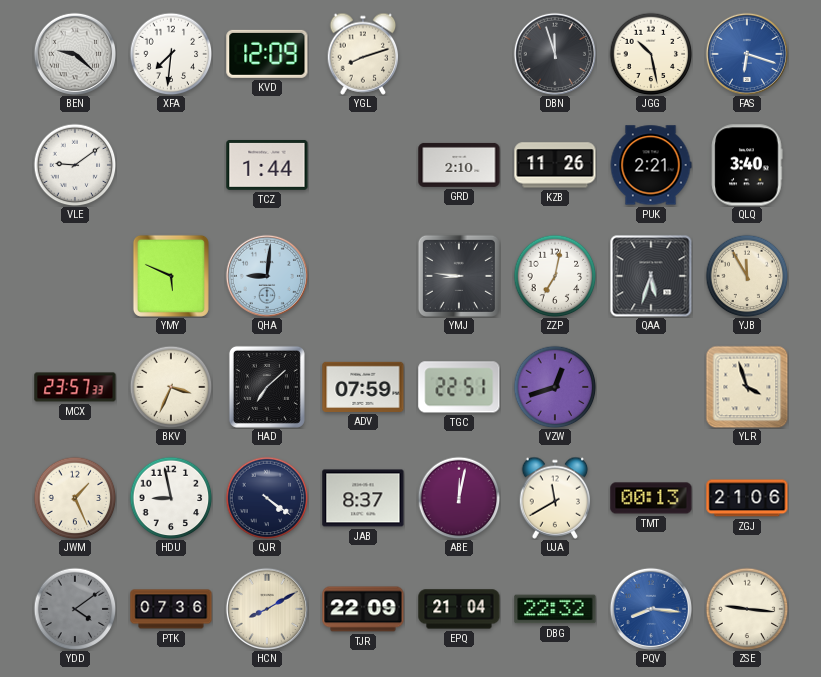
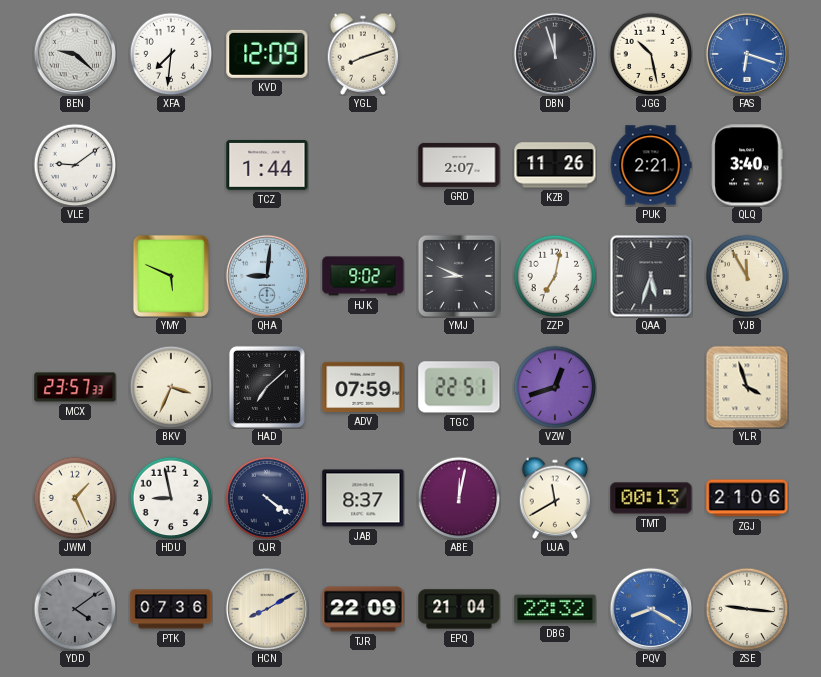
GRD: 2:10 -> 2:07 (459, 165)
HJK: none -> 9:02 (363, 276)
YMJ: 8:46 -> 8:49 (459, 276)
PQV: 8:16 -> 8:20 (650, 608)
